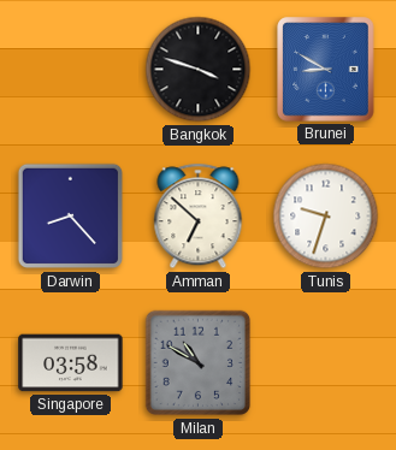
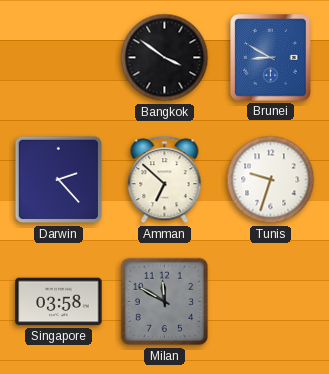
Bangkok: 3:48 -> 3:51 (165, 58)
Darwin: 8:23 -> 2:23 (59, 180)
Milan: 10:50 -> 11:50 (165, 302)
